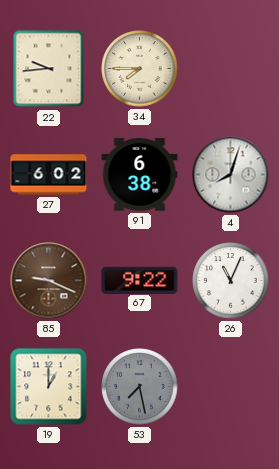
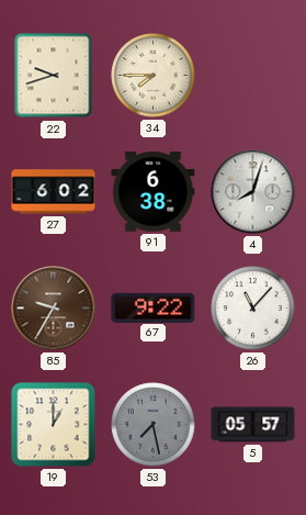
22: 9:44 -> 9:42 (54, 76)
85: 9:19 -> 9:35 (54, 309)
26: 11:04 -> 11:07 (253, 309)
5: none -> 05:57 (253, 425)
